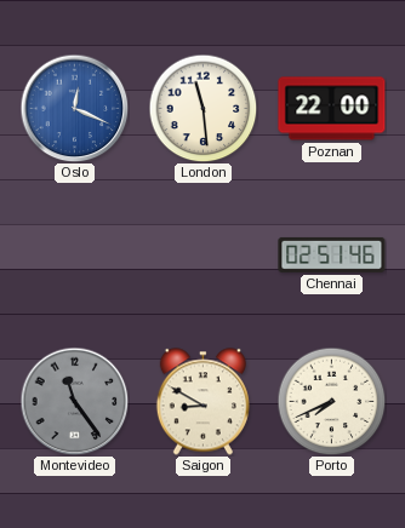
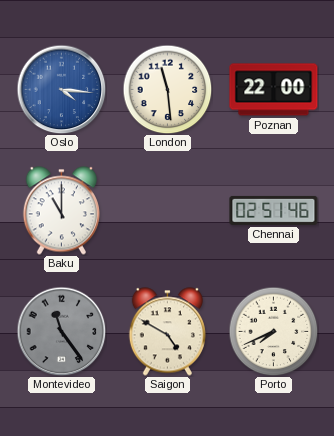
Oslo: 12:19 -> 4:16 (61, 89)
Baku: none -> 11:00 (61, 211)
Saigon: 8:50 -> 4:50 (167, 332)
